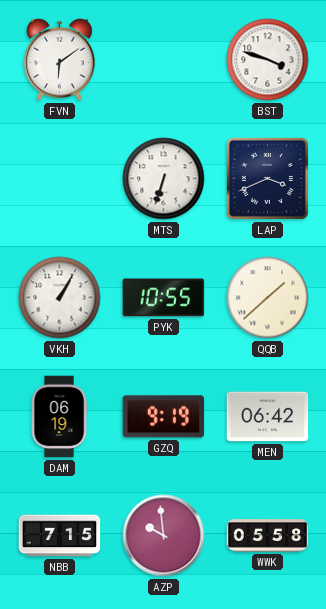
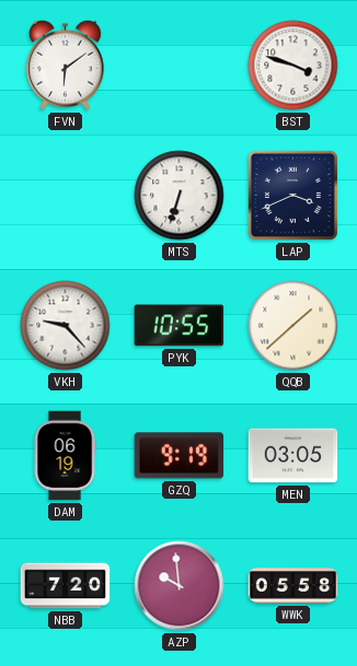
VKH: 1:05 -> 9:23 (66, 326)
MEN: 06:42 -> 03:05 (293, 456)
NBB: 7:15 -> 7:20 (66, 586)
